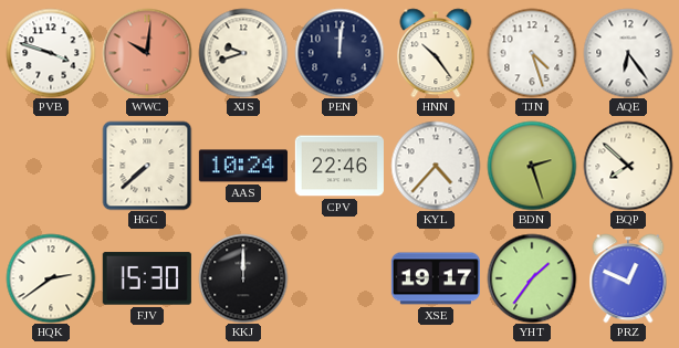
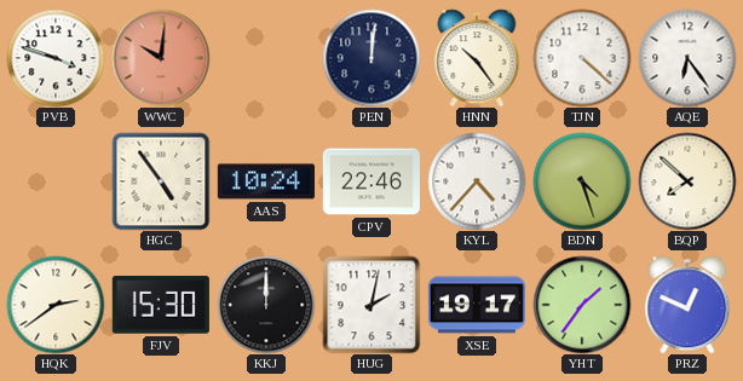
XJS: 9:42 -> none (243, 53)
TJN: 4:27 -> 4:22 (582, 58)
HGC: 7:38 -> 4:54 (161, 181)
BDN: 2:27 -> 4:27 (582, 181)
HUG: none -> 2:02 (372, 305)
